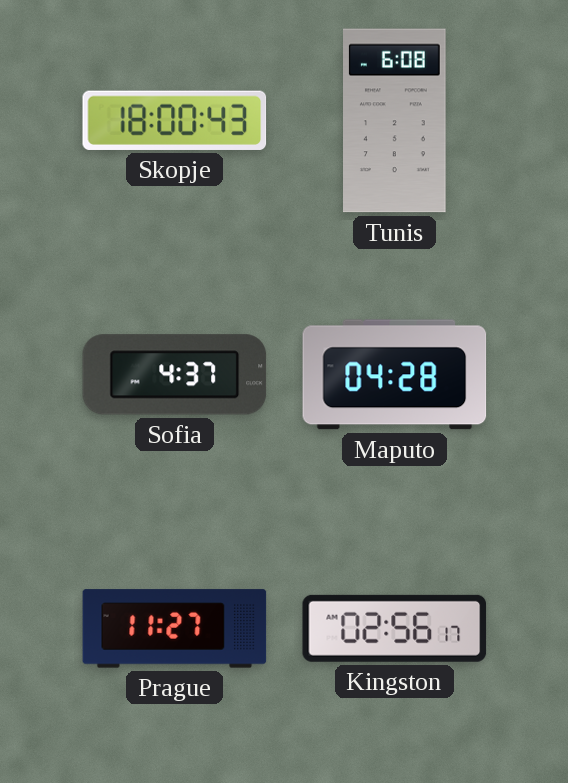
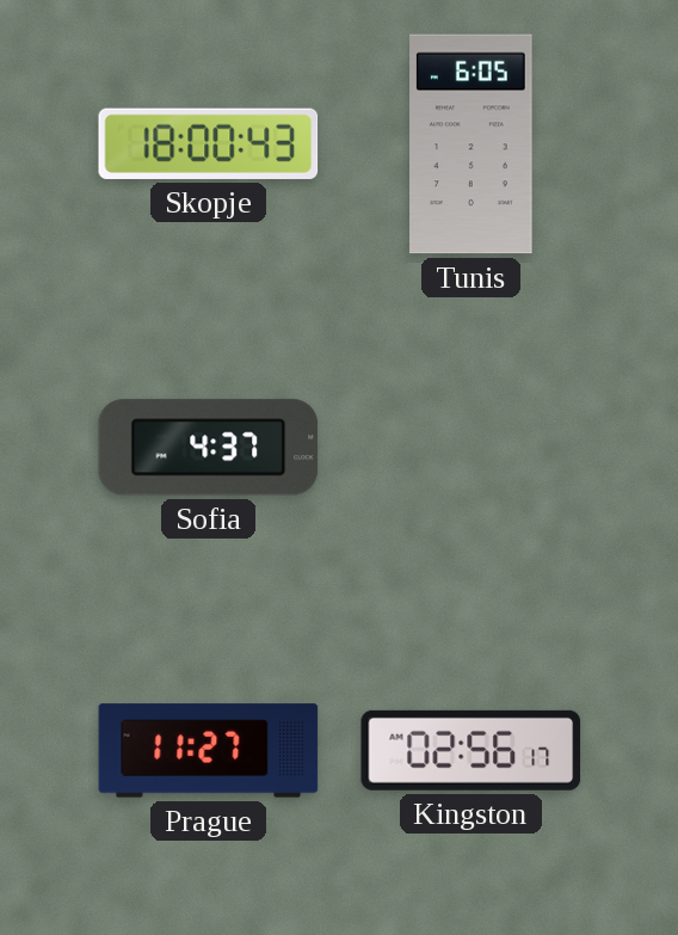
Tunis: 6:08 -> 6:05 (471, 144)
Maputo: 04:28 -> none (395, 375)
